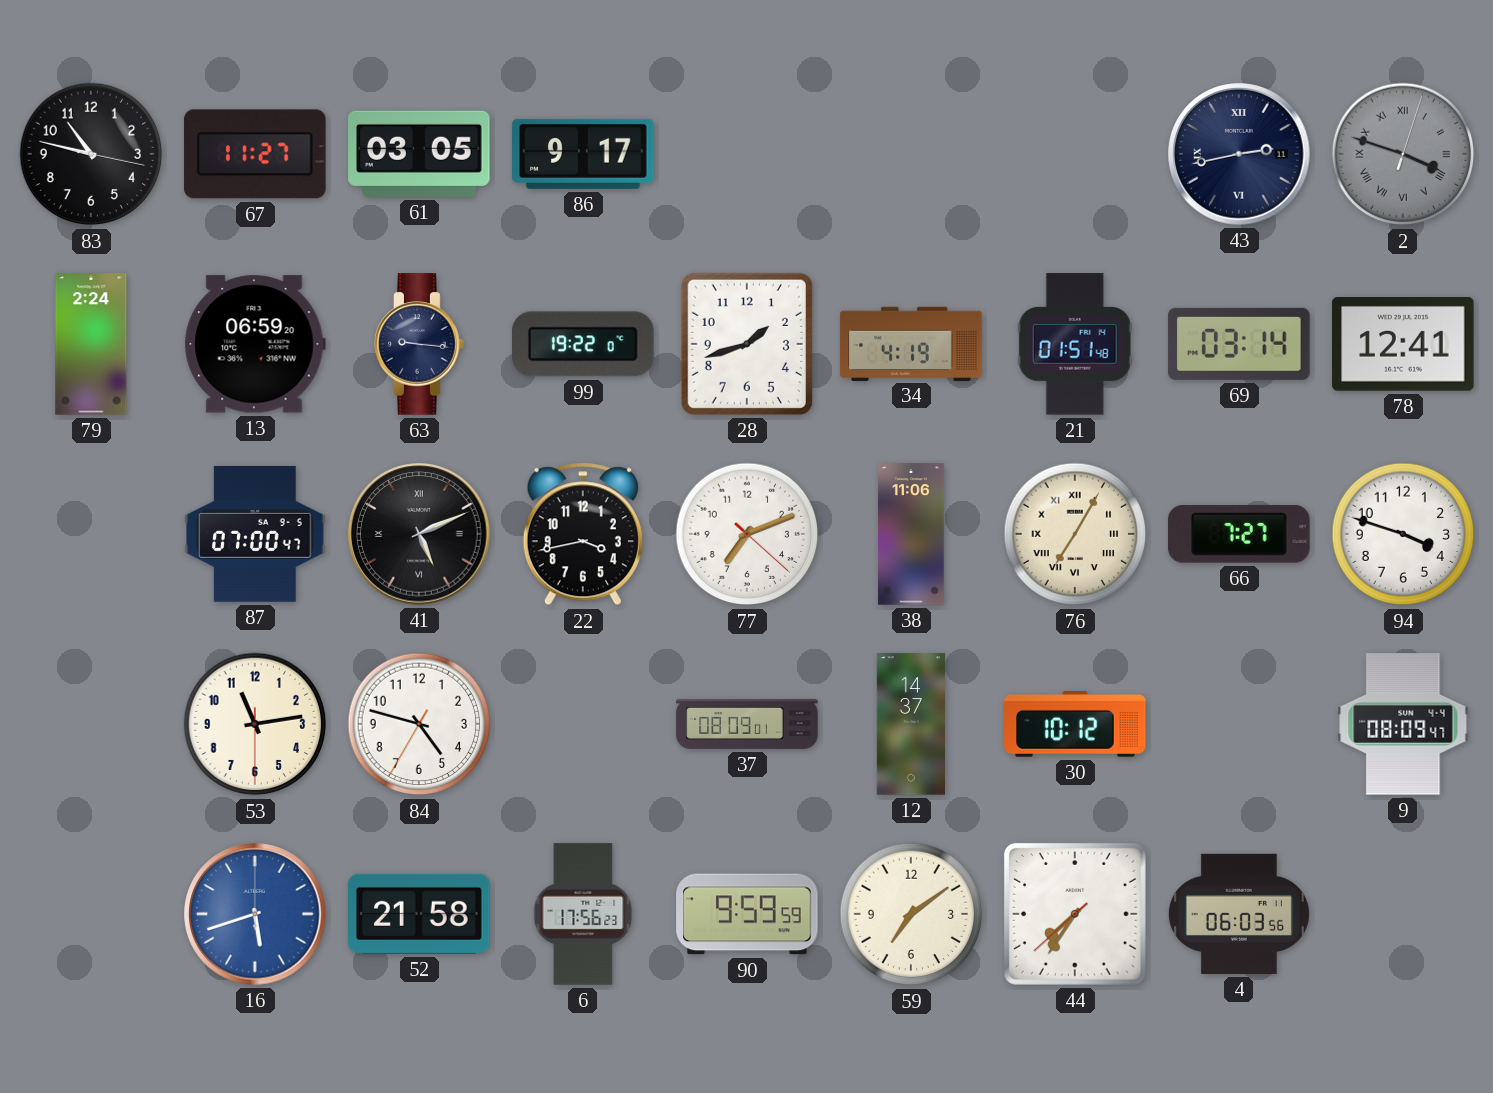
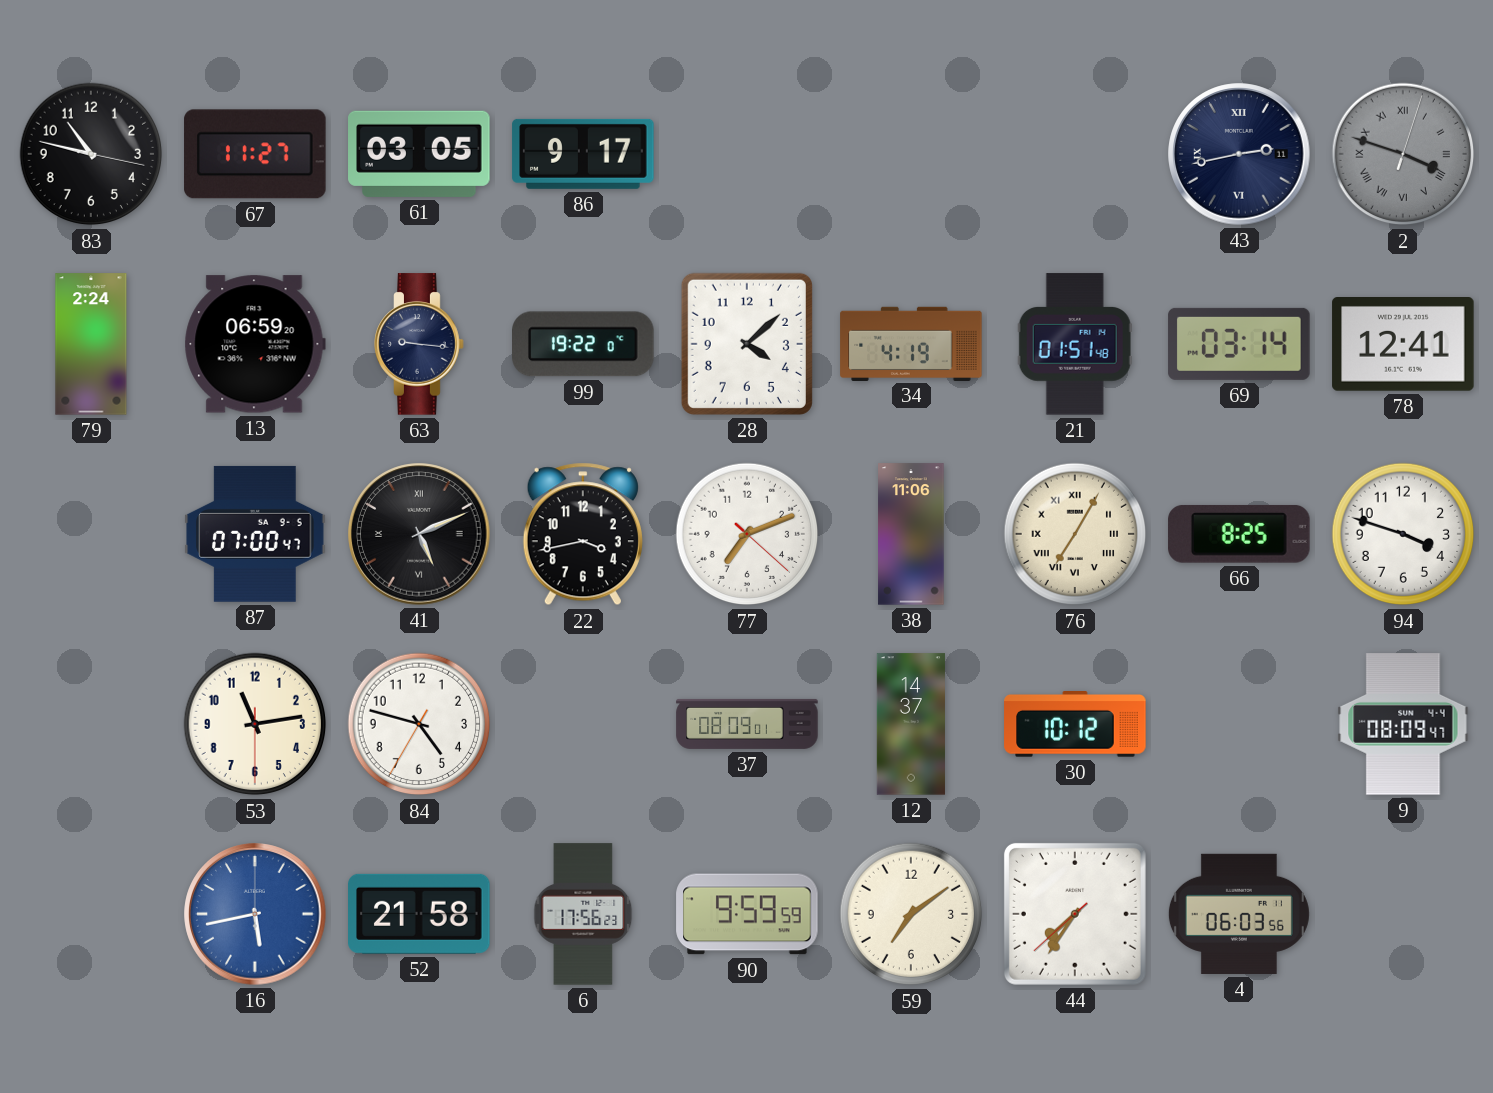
28: 1:42 -> 4:08 (747, 344)
66: 7:27 -> 8:25 (1239, 534)
16: 5:42 -> 5:43 (255, 914)
